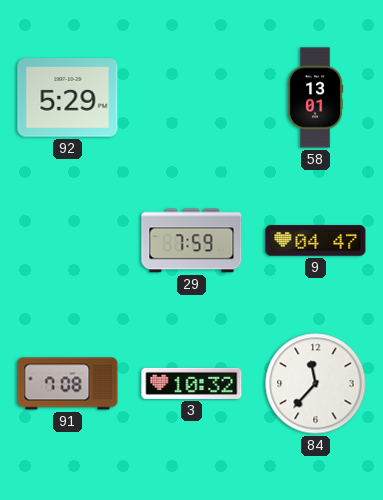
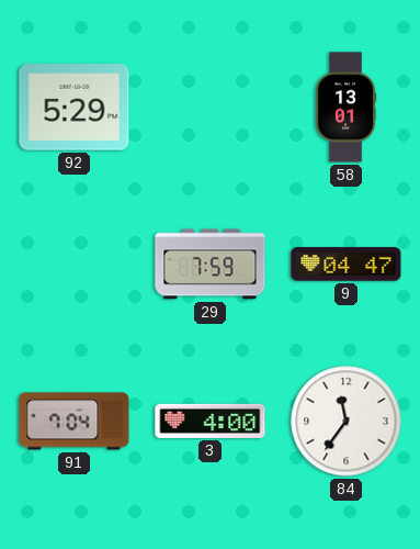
91: 7:08 -> 7:04 (75, 422)
3: 10:32 -> 4:00 (211, 421)
84: 11:37 -> 11:36 (347, 422)
